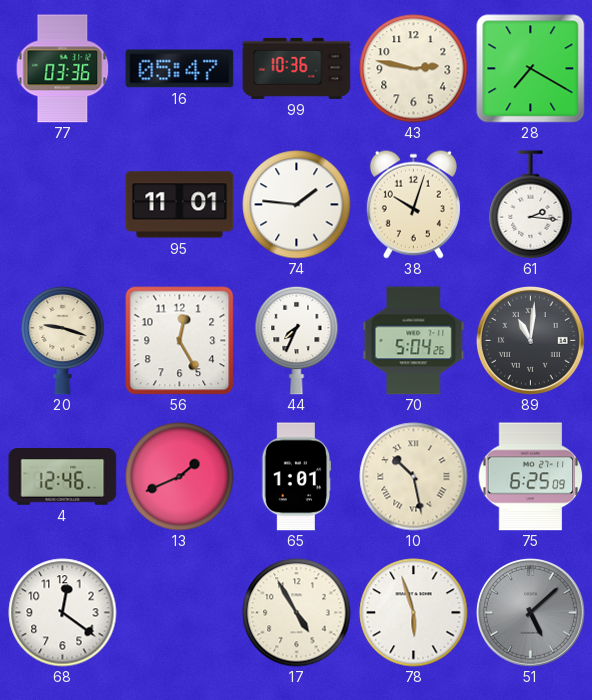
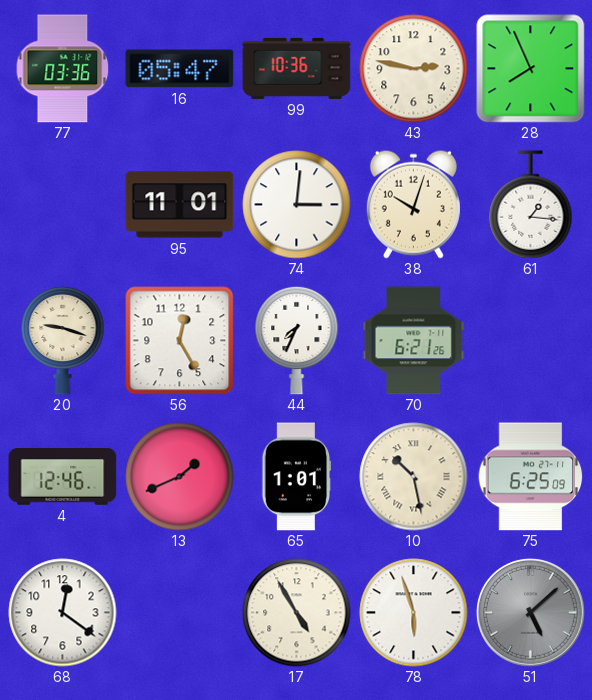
28: 7:20 -> 7:56 (531, 69)
74: 1:46 -> 3:01 (297, 205)
61: 2:16 -> 1:16 (531, 205)
70: 5:04 -> 6:21 (414, 341)
89: 11:01 -> none (530, 340)
